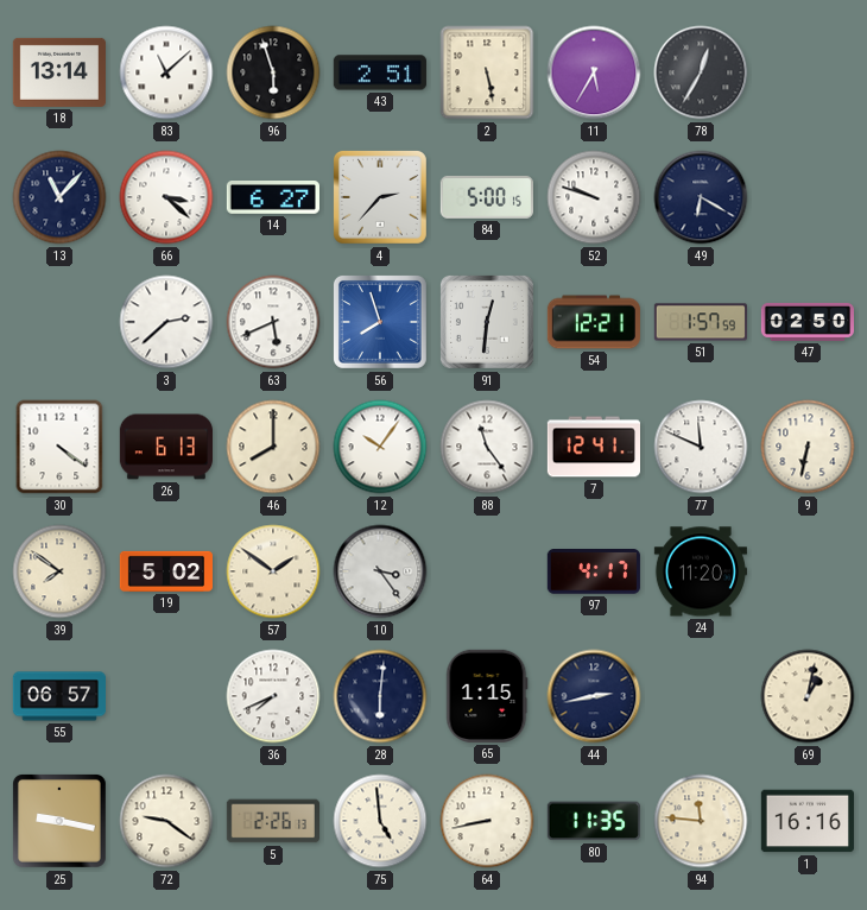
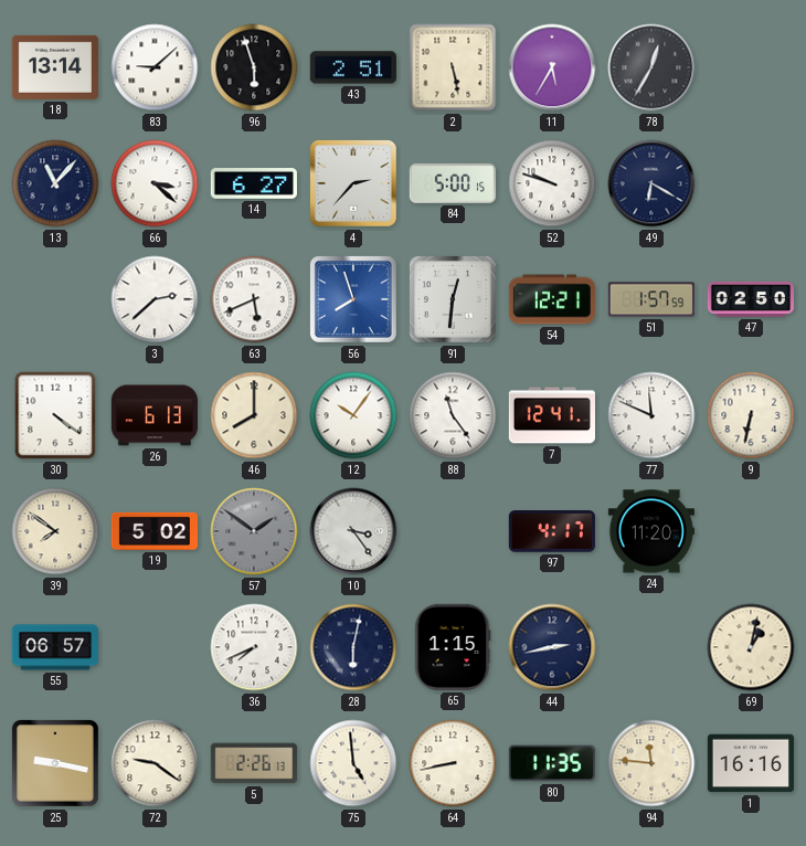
83: 11:08 -> 9:08 (155, 67)
57 dial: cream -> grey (254, 531)
28: 6:01 -> 6:02 (353, 647)
